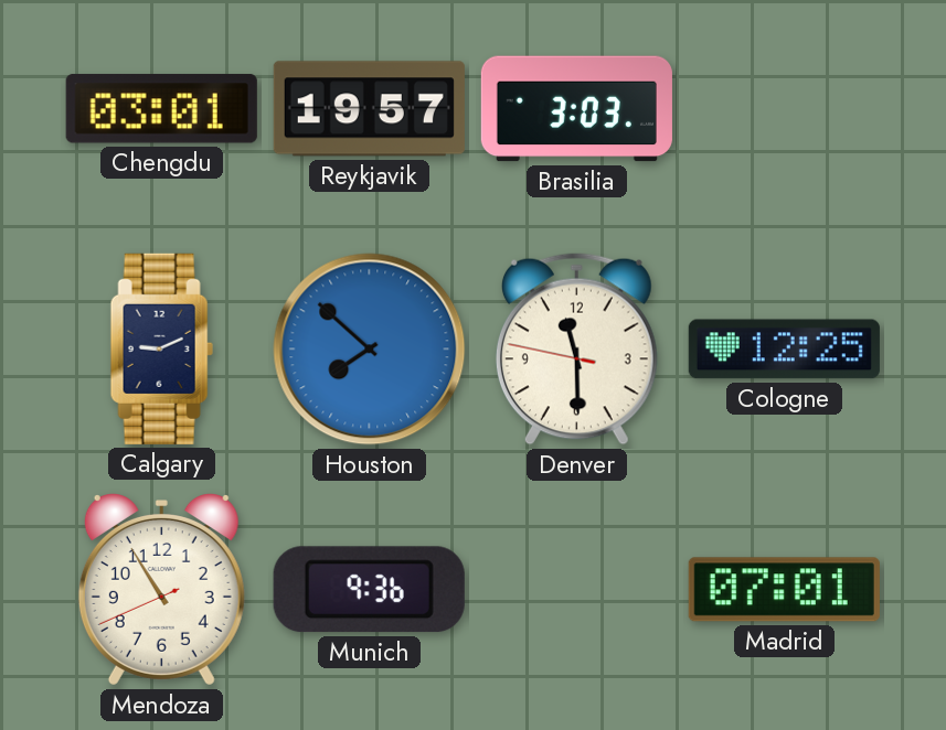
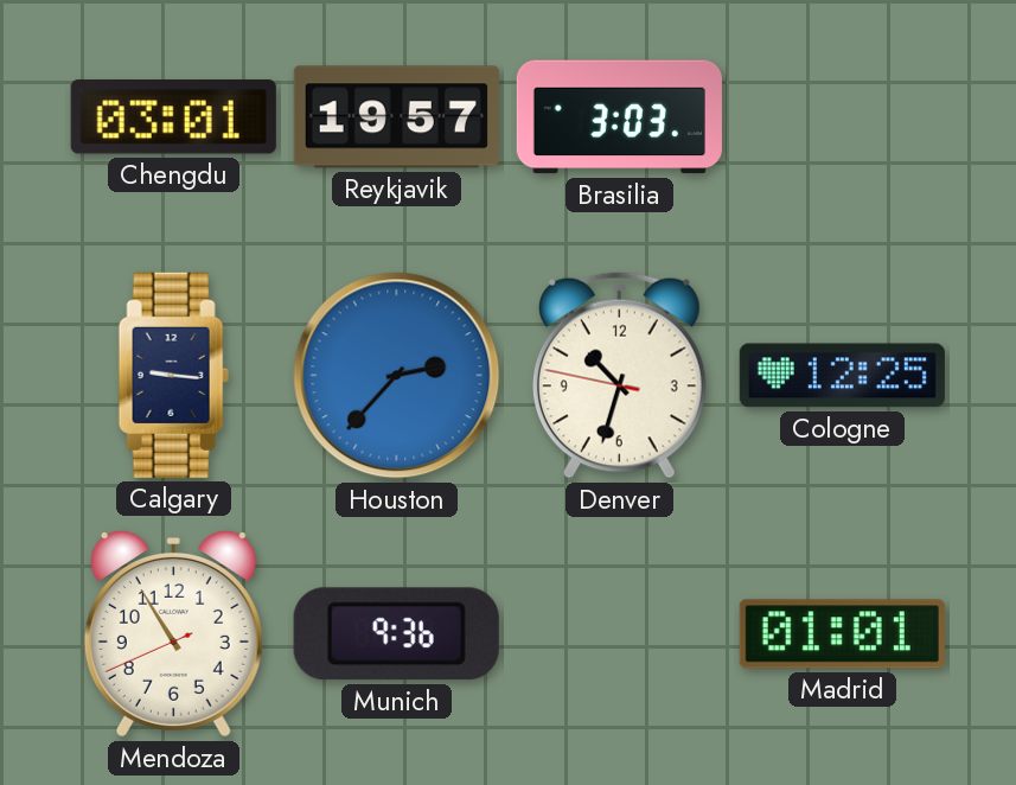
Calgary: 9:11 -> 9:16 (173, 375)
Houston: 7:52 -> 2:37 (397, 376)
Denver: 11:29 -> 10:32 (619, 376)
Madrid: 07:01 -> 01:01 (842, 634)
